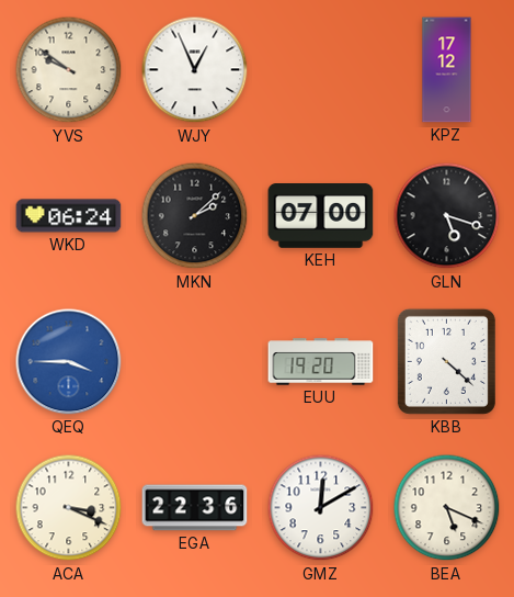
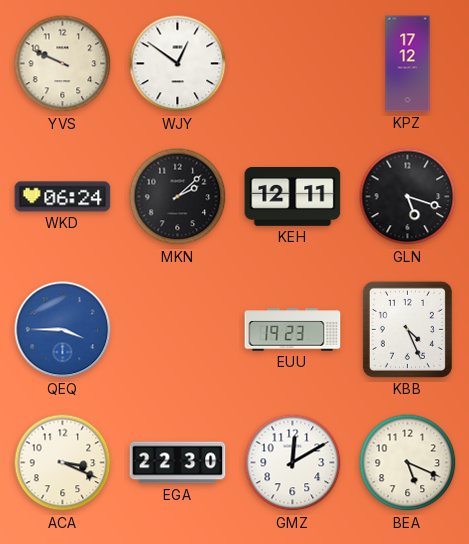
YVS: 9:51 -> 9:49 (63, 64)
WJY: 12:56 -> 12:51 (178, 64)
KEH: 07:00 -> 12:11 (293, 197)
EUU: 19:20 -> 19:23 (293, 330)
KBB: 4:22 -> 4:26 (407, 329)
EGA: 22:36 -> 22:30 (178, 463)
